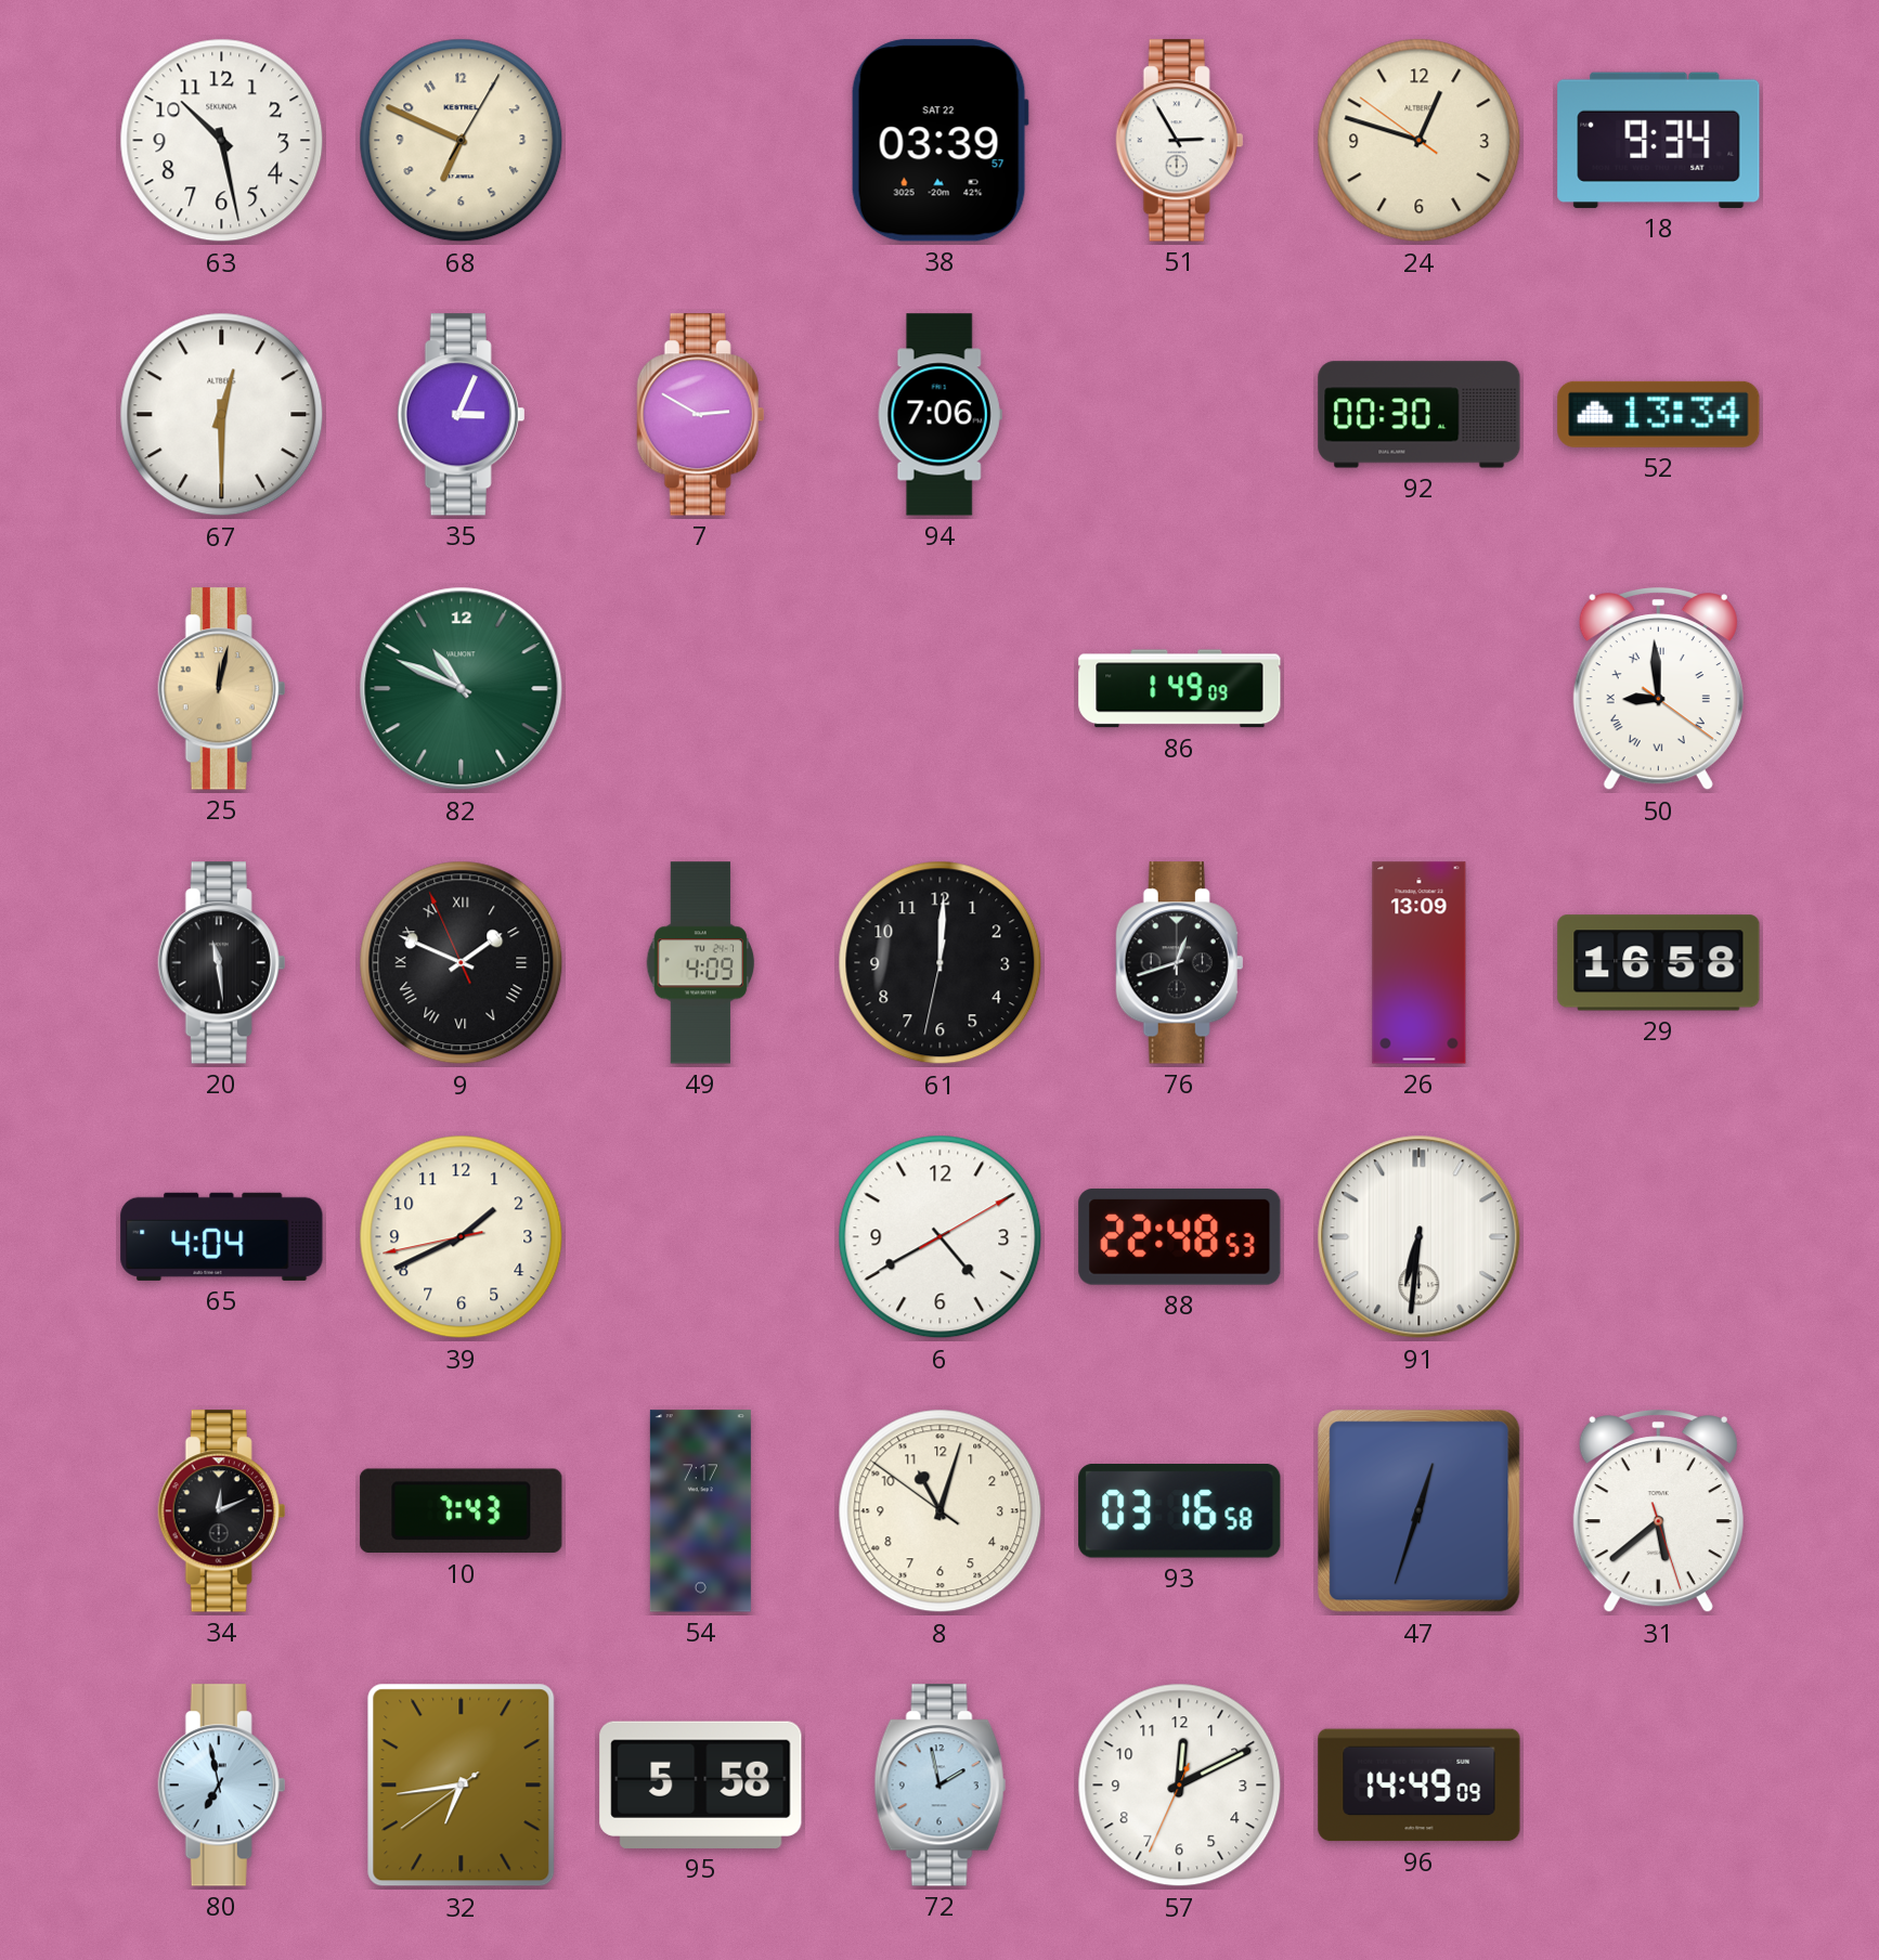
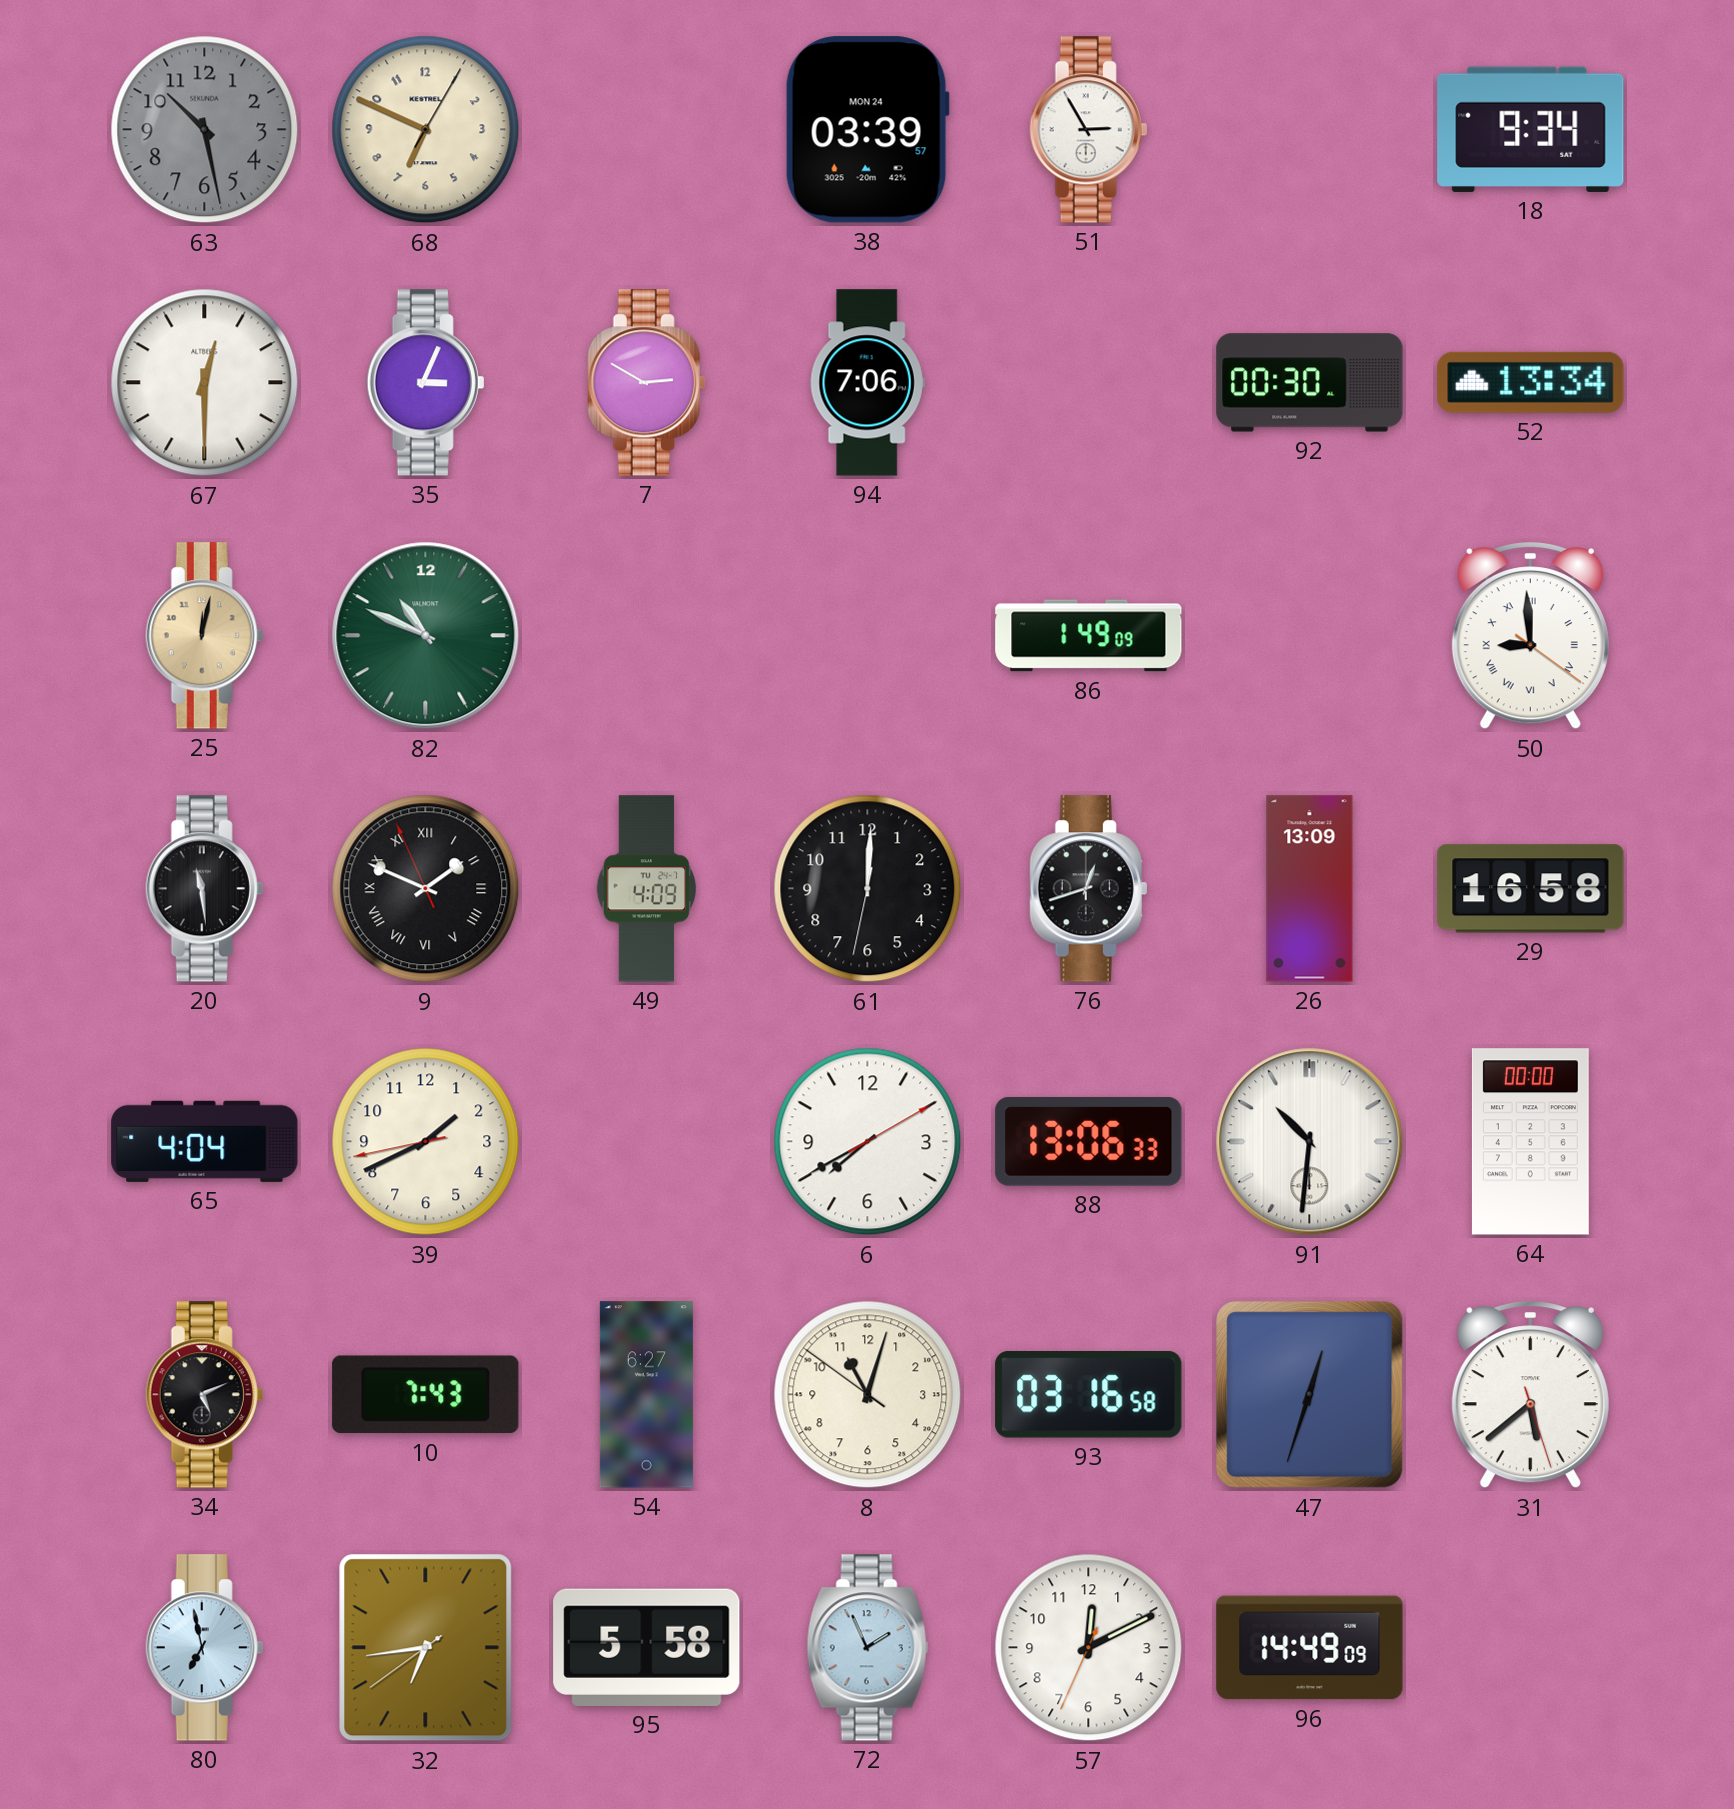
63 dial: white -> grey (205, 130)
38 date: SAT 22 -> MON 24 (867, 130)
24: 12:47 -> none (1420, 141)
6: 4:40 -> 7:40 (868, 1142)
88: 22:48 -> 13:06 (1089, 1141)
91: 6:31 -> 10:31 (1310, 1142)
64: none -> 00:00 (1530, 1142)
34: 12:11 -> 5:11 (205, 1395)
54: 7:17 -> 6:27 (646, 1395)
72: 1:58 -> 1:56 (868, 1648)
